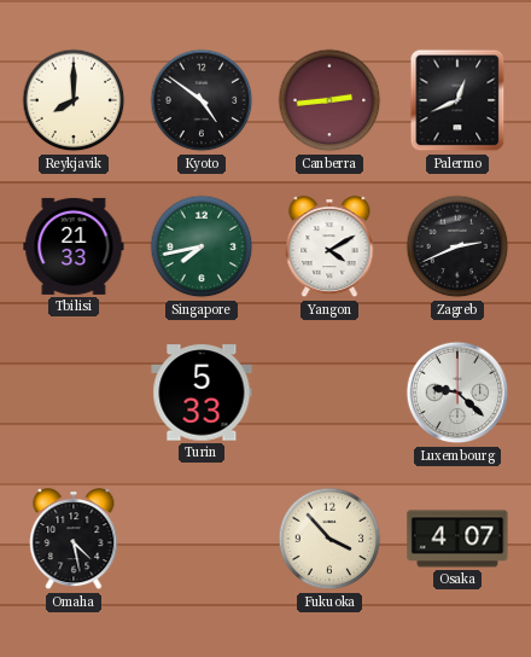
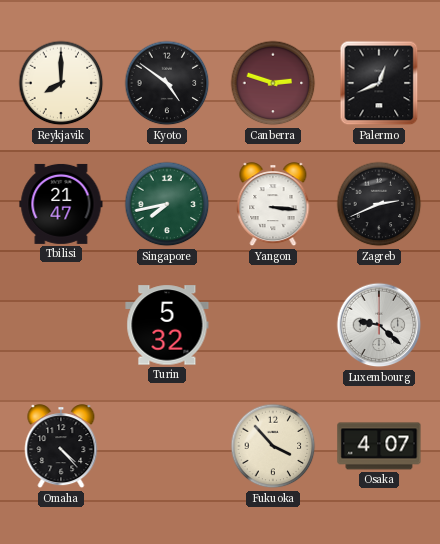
Canberra: 2:44 -> 2:48 (273, 83)
Tbilisi: 21:33 -> 21:47 (61, 204)
Yangon: 4:10 -> 3:16 (273, 205)
Turin: 5:33 -> 5:32 (167, 325)
Omaha: 4:28 -> 4:23 (61, 447)
